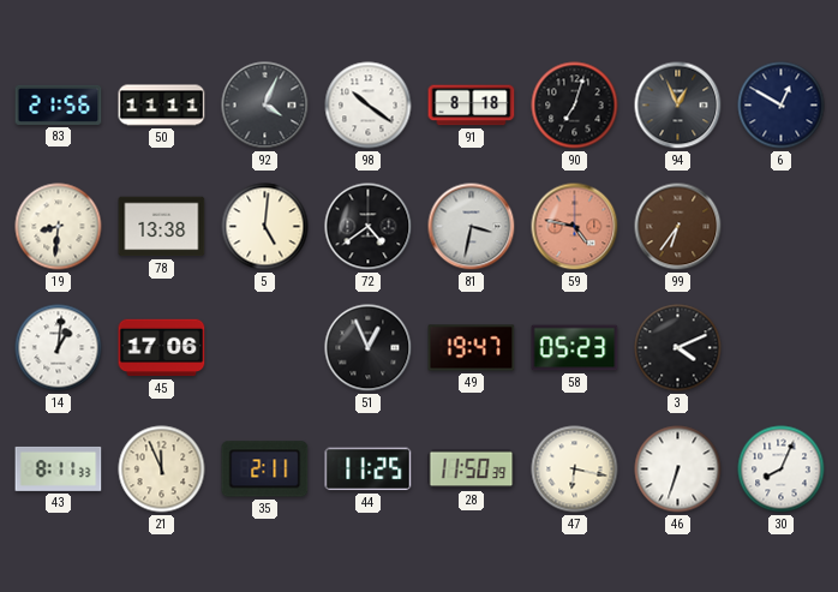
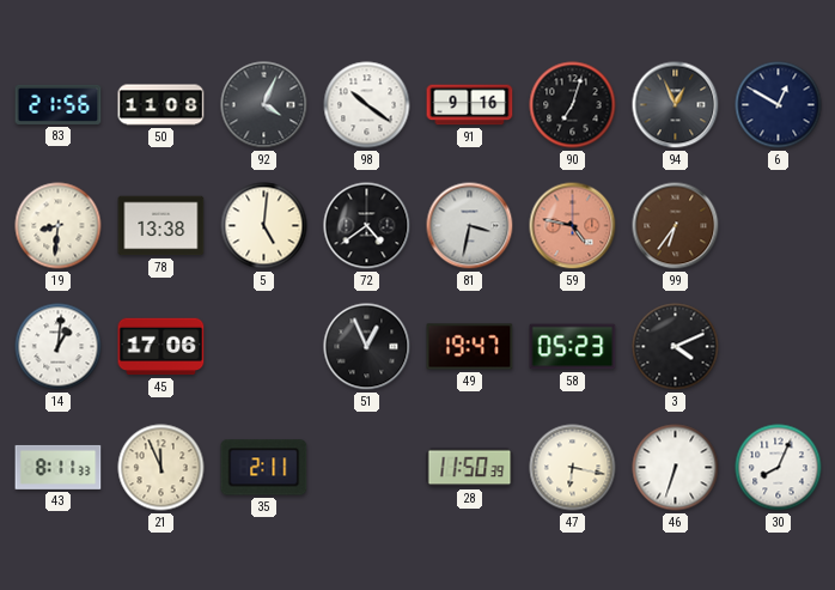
50: 11:11 -> 11:08 (161, 105)
91: 8:18 -> 9:16 (470, 105)
44: 11:25 -> none (369, 470)
